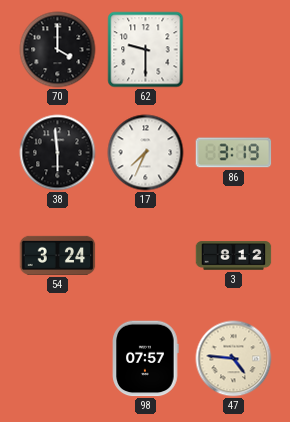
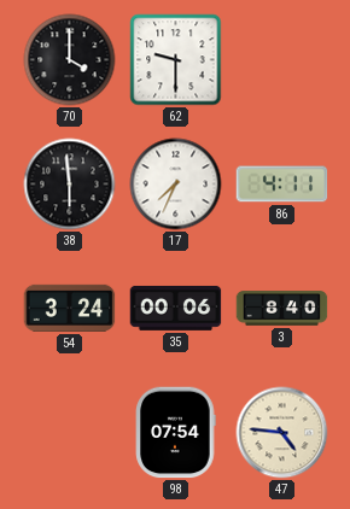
86: 3:19 -> 4:11 (282, 185)
35: none -> 00:06 (176, 308)
3: 8:12 -> 8:40 (282, 309)
98: 07:57 -> 07:54 (176, 433)
